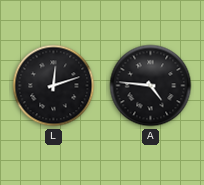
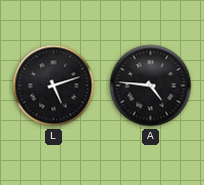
L: 12:12 -> 5:12 (54, 86)
